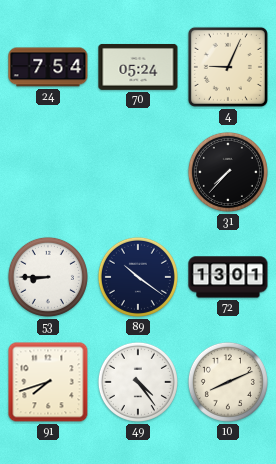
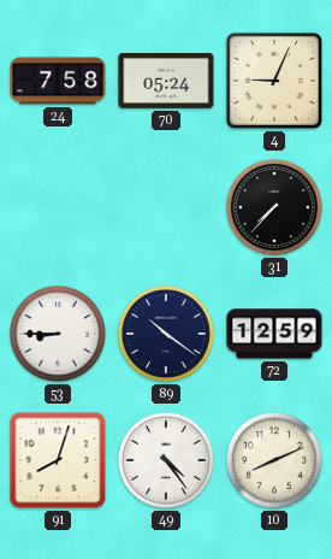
24: 7:54 -> 7:58 (58, 81)
72: 13:01 -> 12:59 (274, 334)
91: 7:42 -> 8:03 (58, 460)
